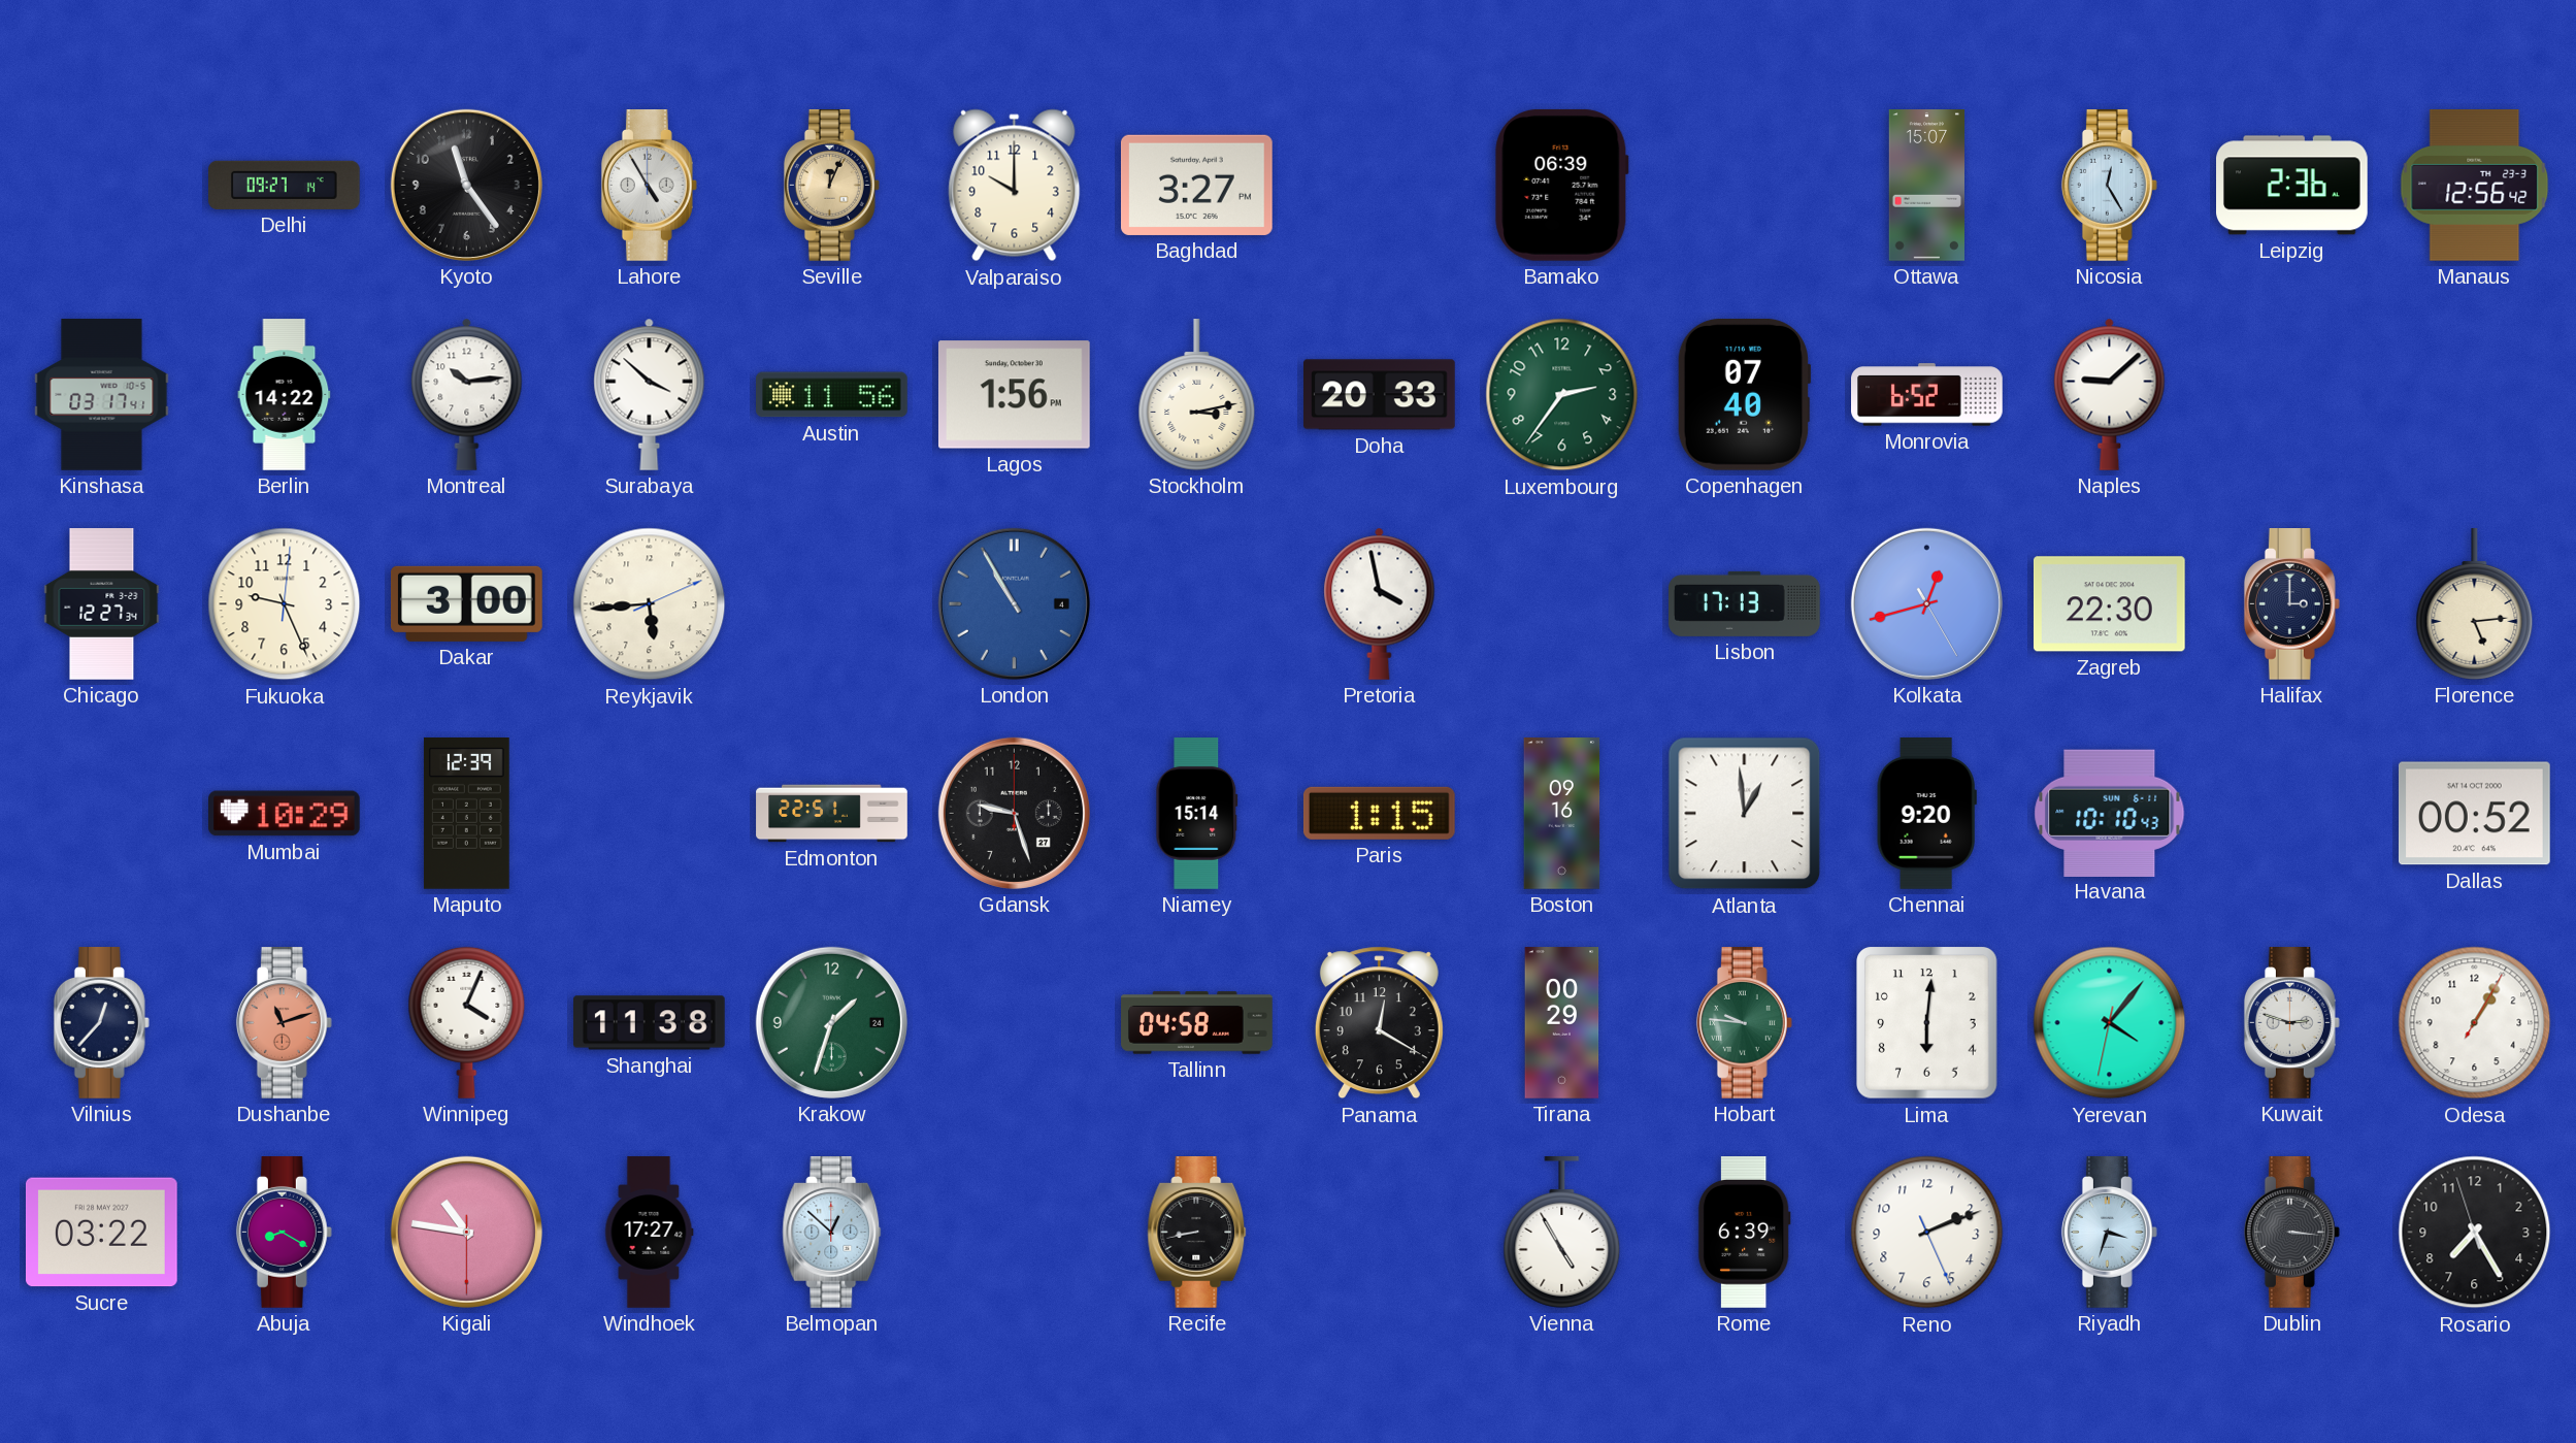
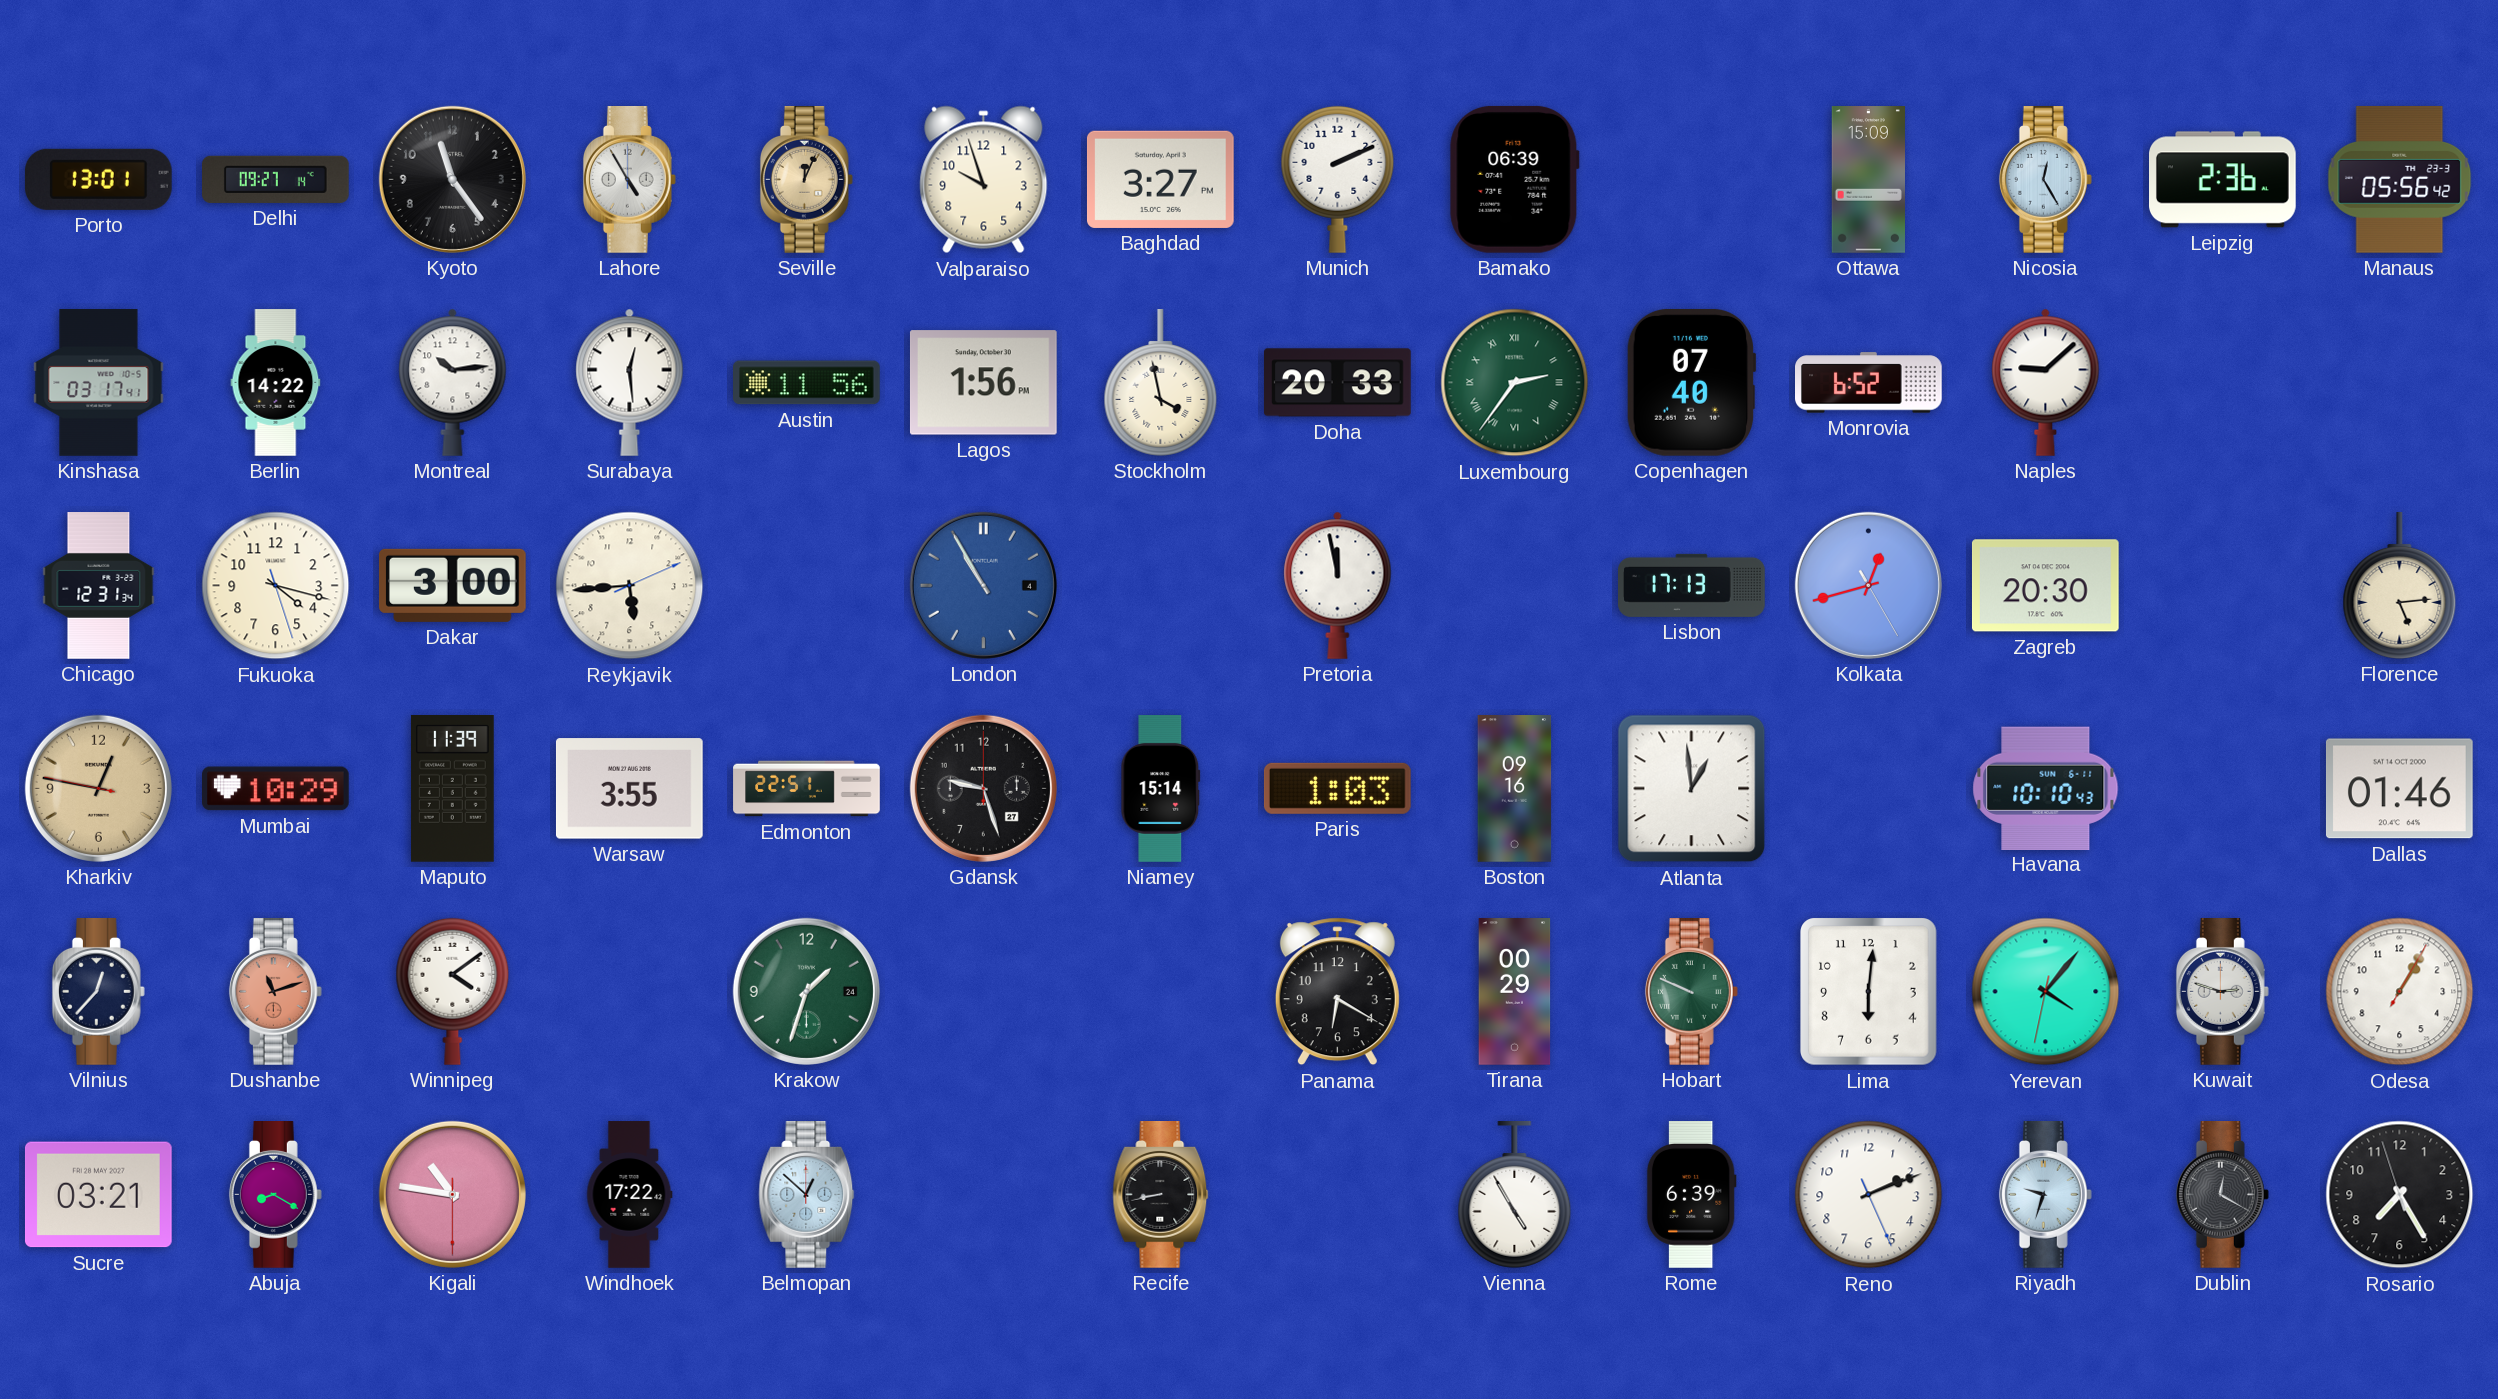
Porto: none -> 13:01 (98, 179)
Valparaiso: 10:00 -> 9:57 (984, 180)
Munich: none -> 2:11 (1338, 179)
Ottawa: 15:07 -> 15:09 (1868, 180)
Manaus: 12:56 -> 05:56 (2400, 179)
Surabaya: 3:52 -> 12:29 (630, 382)
Stockholm: 3:13 -> 3:58 (1161, 383)
Luxembourg numerals: Arabic -> Roman (1515, 383)
Chicago: 12:27 -> 12:31 (99, 586)
Fukuoka: 9:26 -> 4:17 (276, 586)
Pretoria: 3:58 -> 11:58 (1338, 585)
Zagreb: 22:30 -> 20:30 (2045, 586)
Halifax: 3:00 -> none (2291, 604)
Kharkiv: none -> 12:46 (98, 788)
Maputo: 12:39 -> 11:39 (452, 789)
Warsaw: none -> 3:55 (629, 789)
Paris: 1:15 -> 1:03 (1337, 788)
Chennai: 9:20 -> none (1926, 814)
Dallas: 00:52 -> 01:46 (2399, 789)
Winnipeg: 4:04 -> 4:09 (453, 991)
Shanghai: 11:38 -> none (650, 1023)
Tallinn: 04:58 -> none (1197, 1023)
Panama: 12:20 -> 6:20 (1337, 992)
Hobart: 9:46 -> 9:49 (1691, 992)
Sucre: 03:22 -> 03:21 (99, 1195)
Windhoek: 17:27 -> 17:22 (629, 1195)
Riyadh: 3:33 -> 9:33 (2045, 1195)
Dublin: 3:16 -> 12:20 (2222, 1195)
